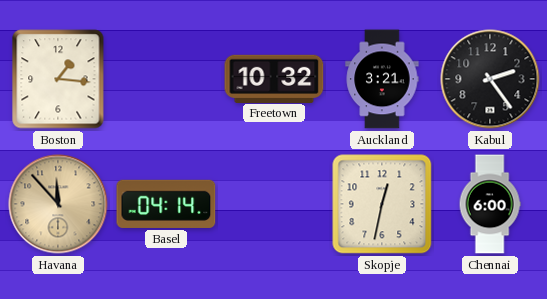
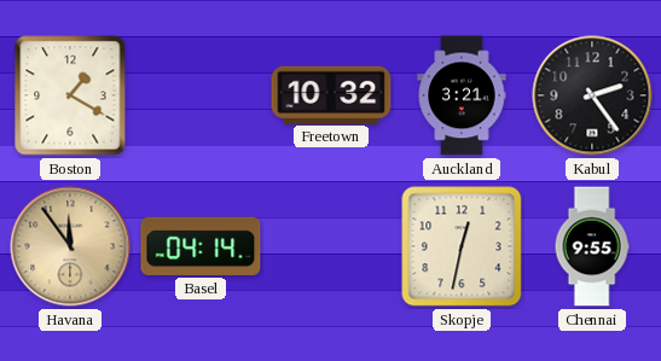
Boston: 1:16 -> 1:20 (70, 95)
Havana: 11:53 -> 11:54 (70, 246)
Chennai: 6:00 -> 9:55 (592, 246)
